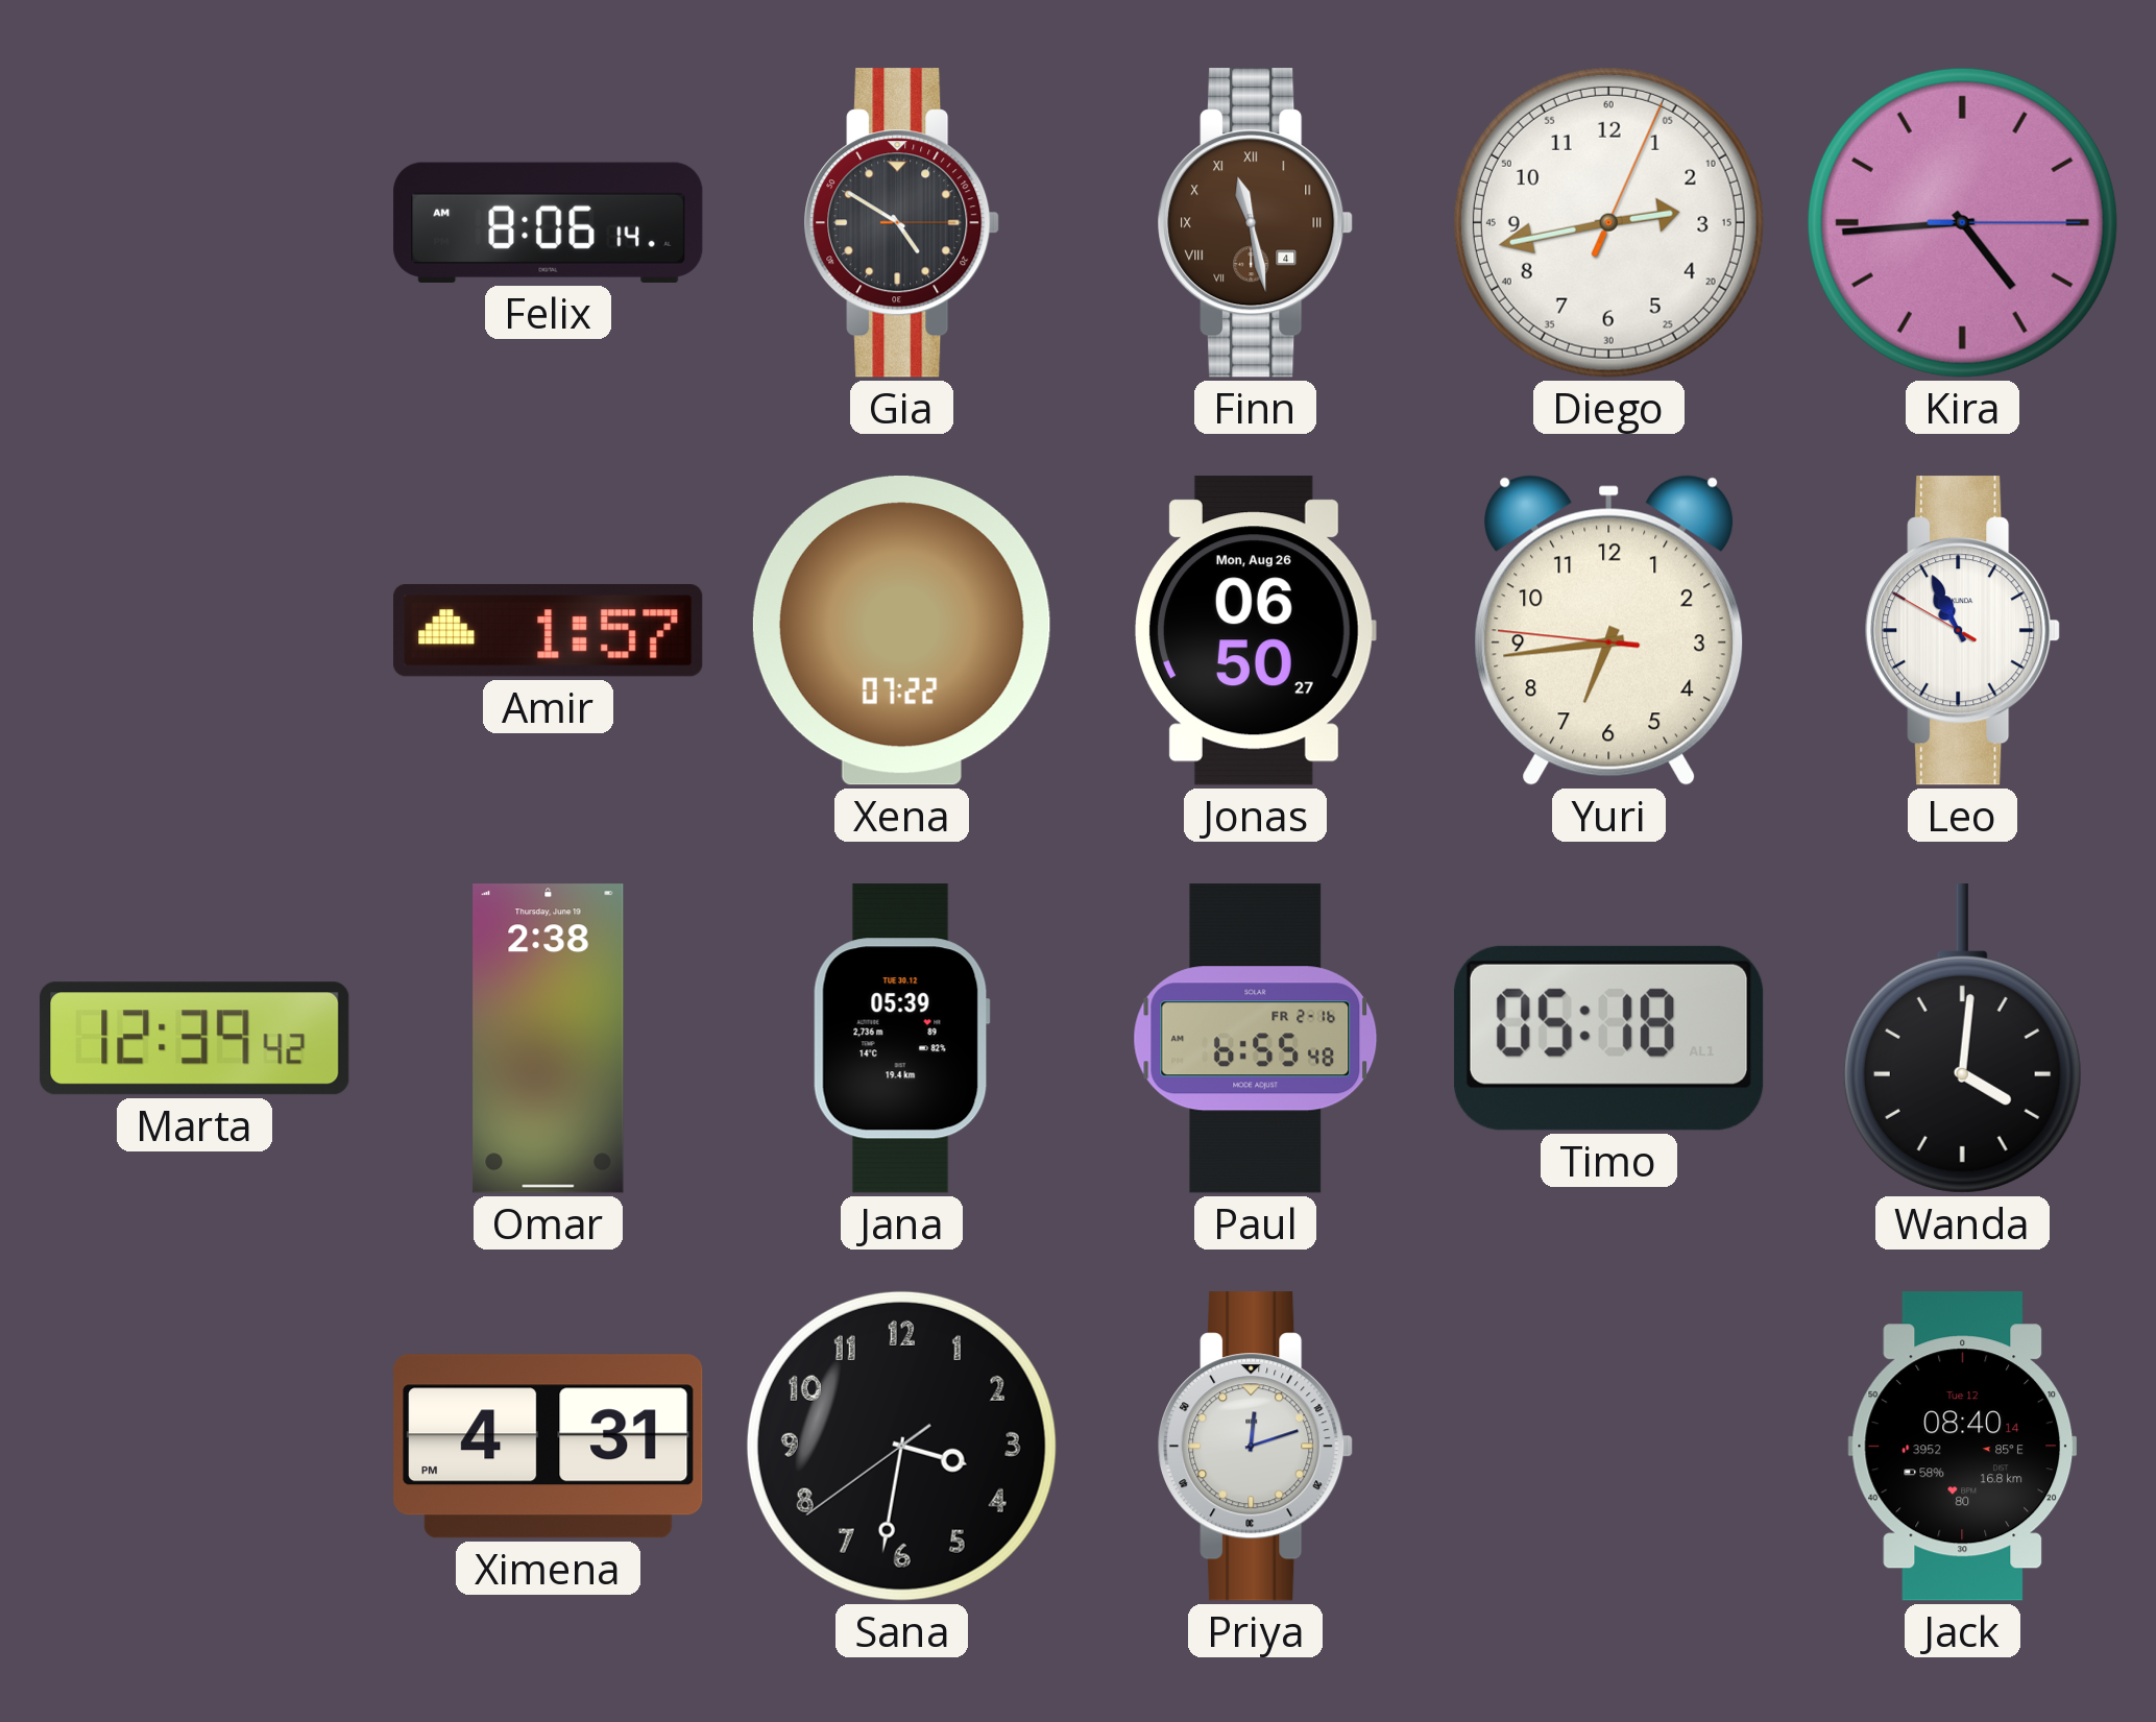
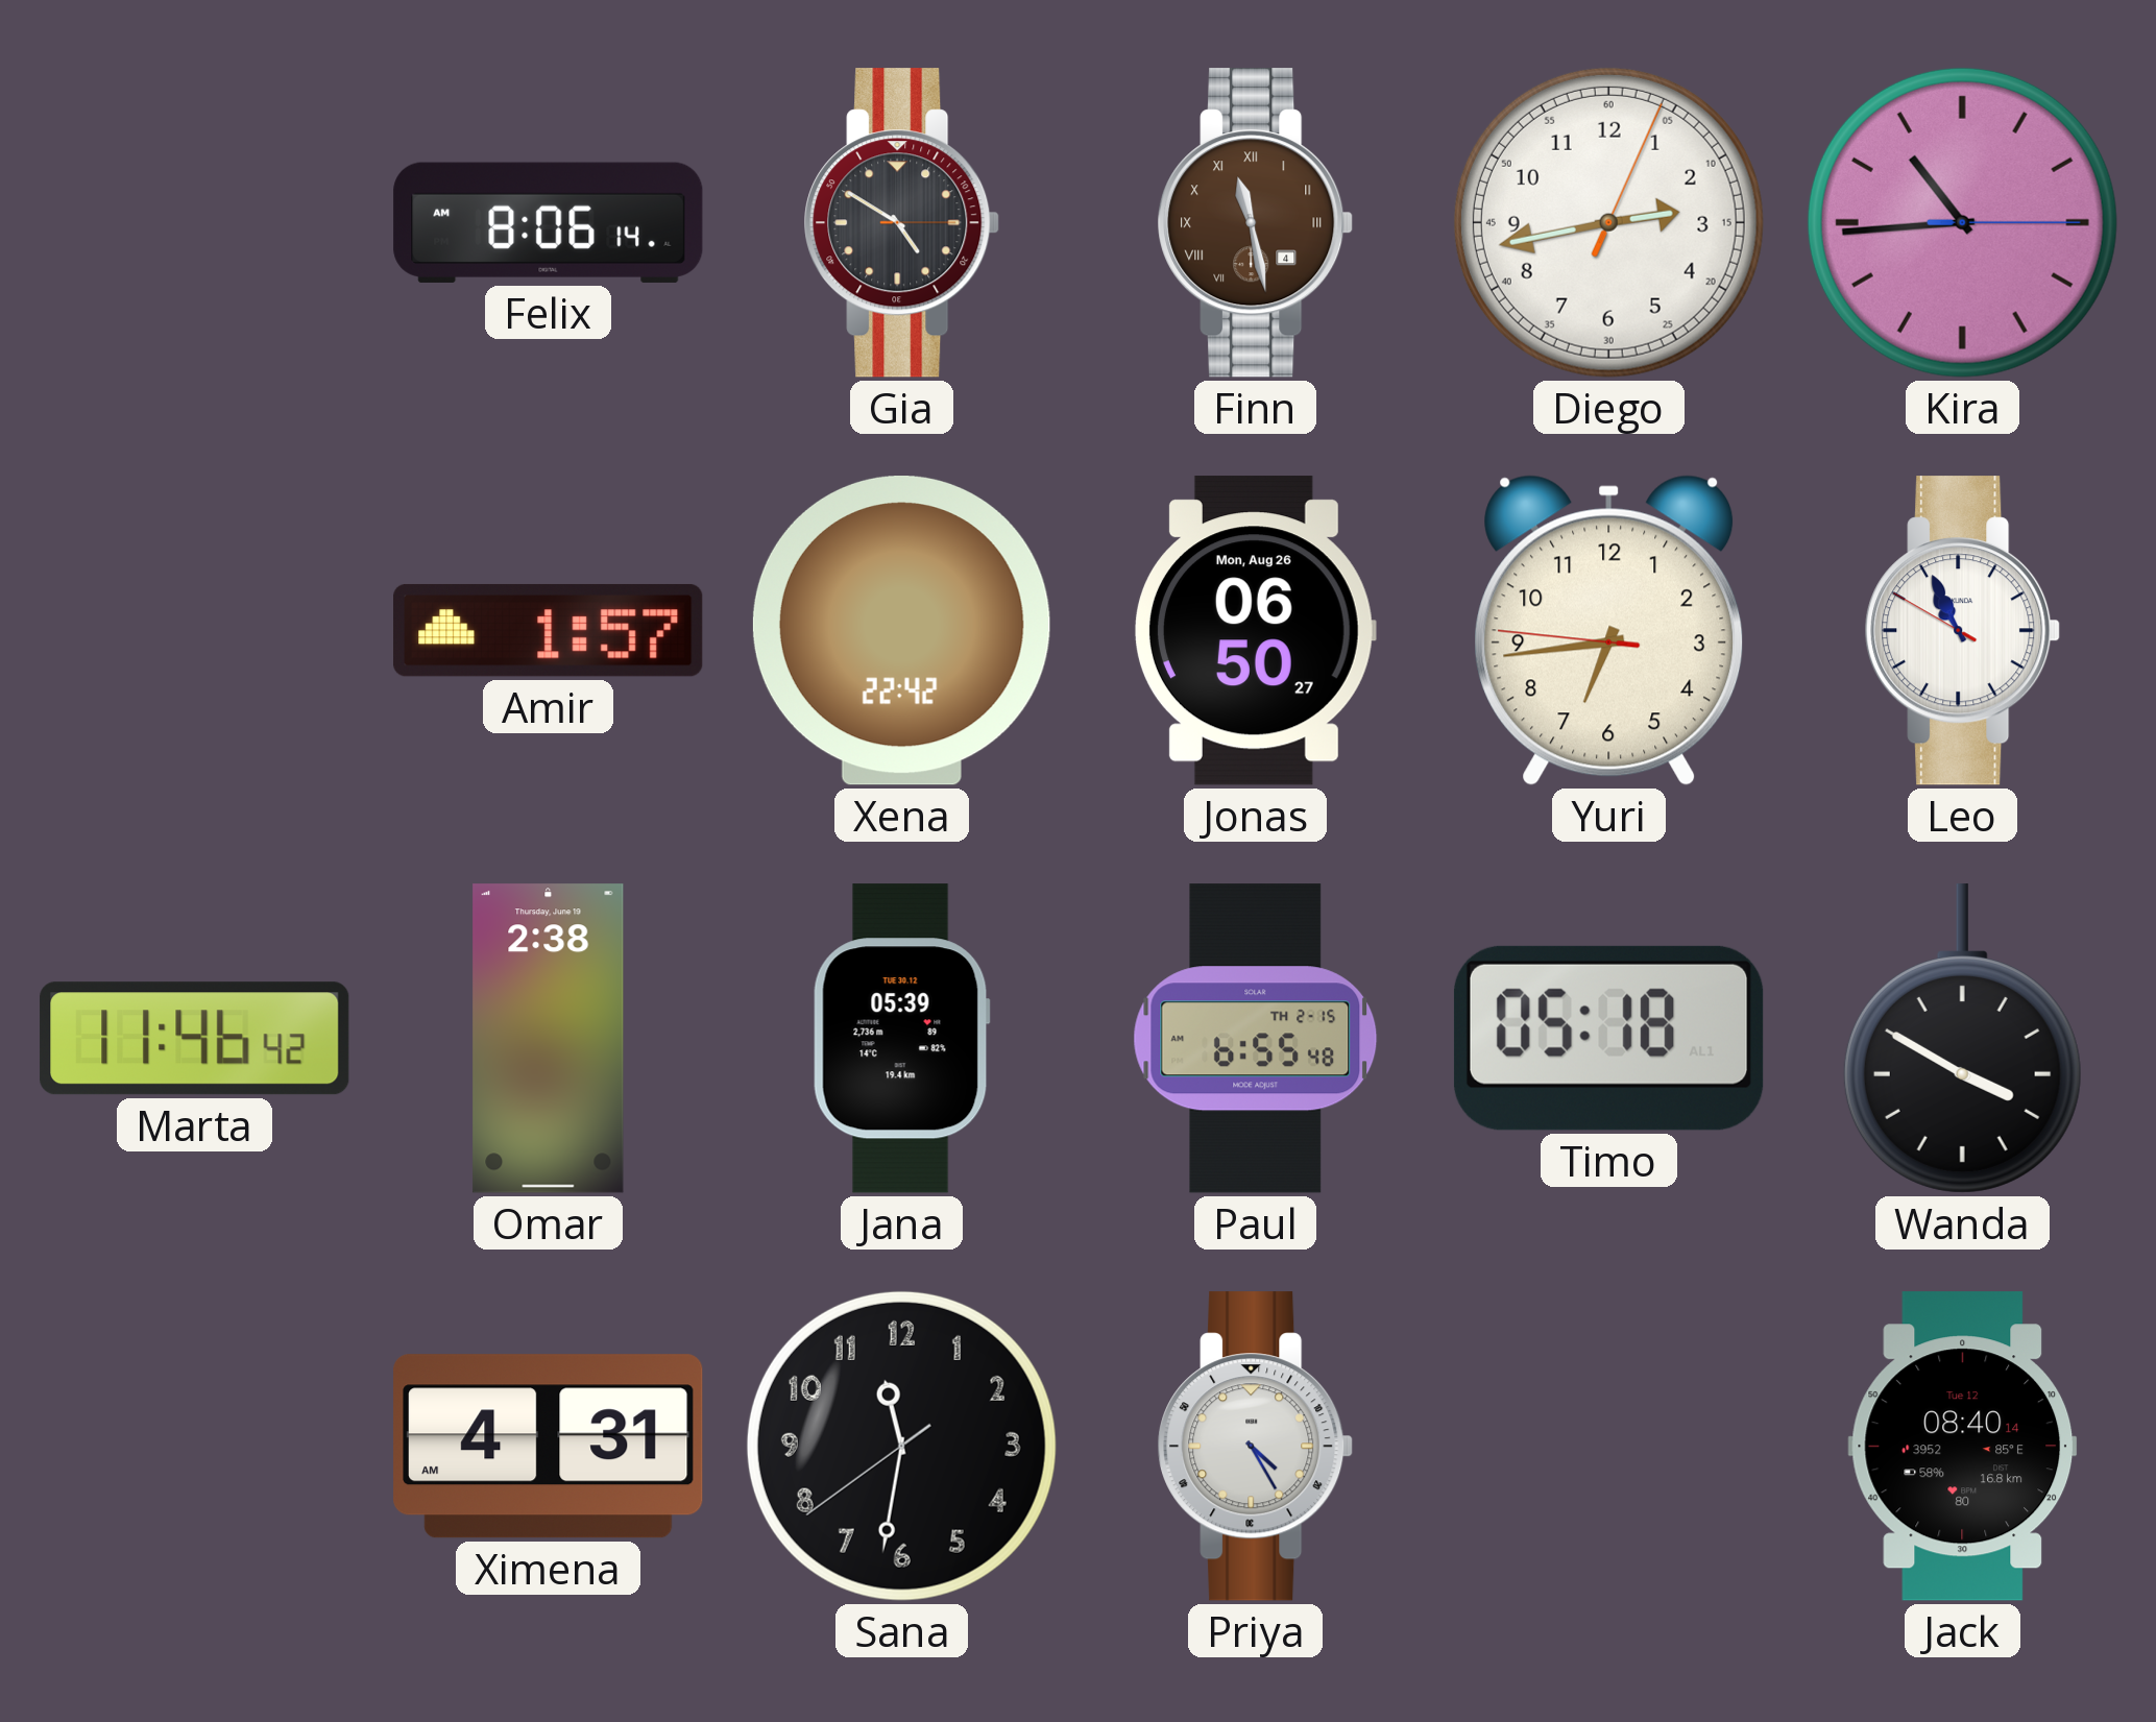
Kira: 4:44 -> 10:44 (1962, 222)
Xena: 07:22 -> 22:42 (901, 631)
Marta: 12:39 -> 11:46 (195, 1039)
Paul date: FR 2-16 -> TH 2-15 (1256, 1039)
Wanda: 4:01 -> 3:50 (1962, 1039)
Ximena: 4:31 PM -> 4:31 AM (549, 1447)
Sana: 3:31 -> 11:31 (901, 1446)
Priya: 12:12 -> 4:25 (1256, 1447)
